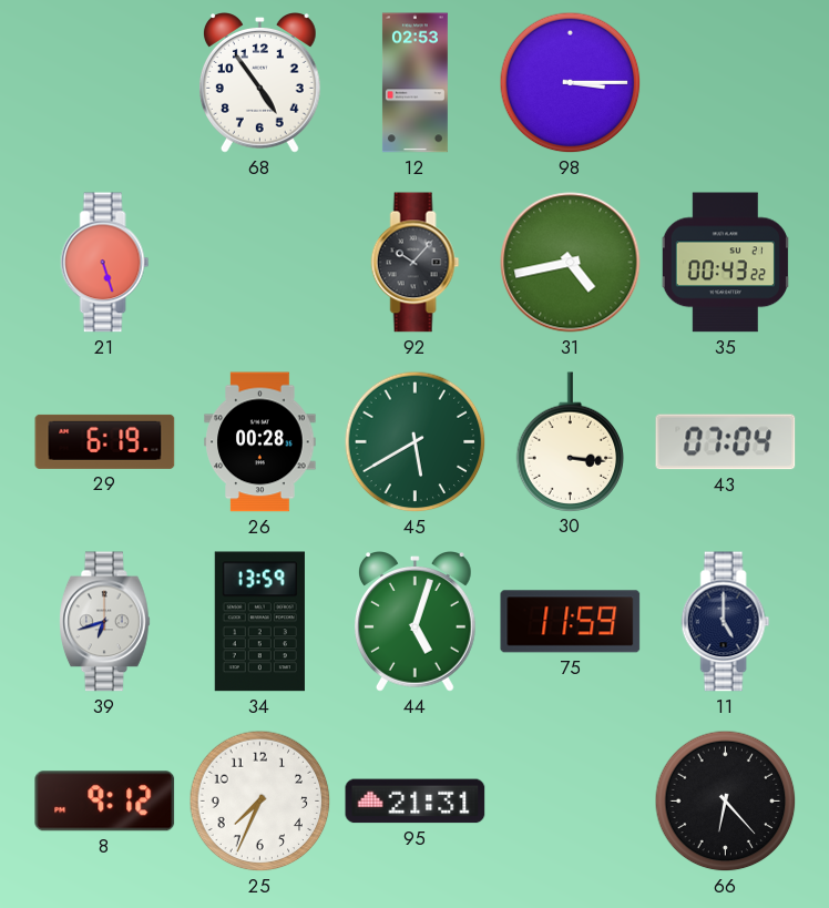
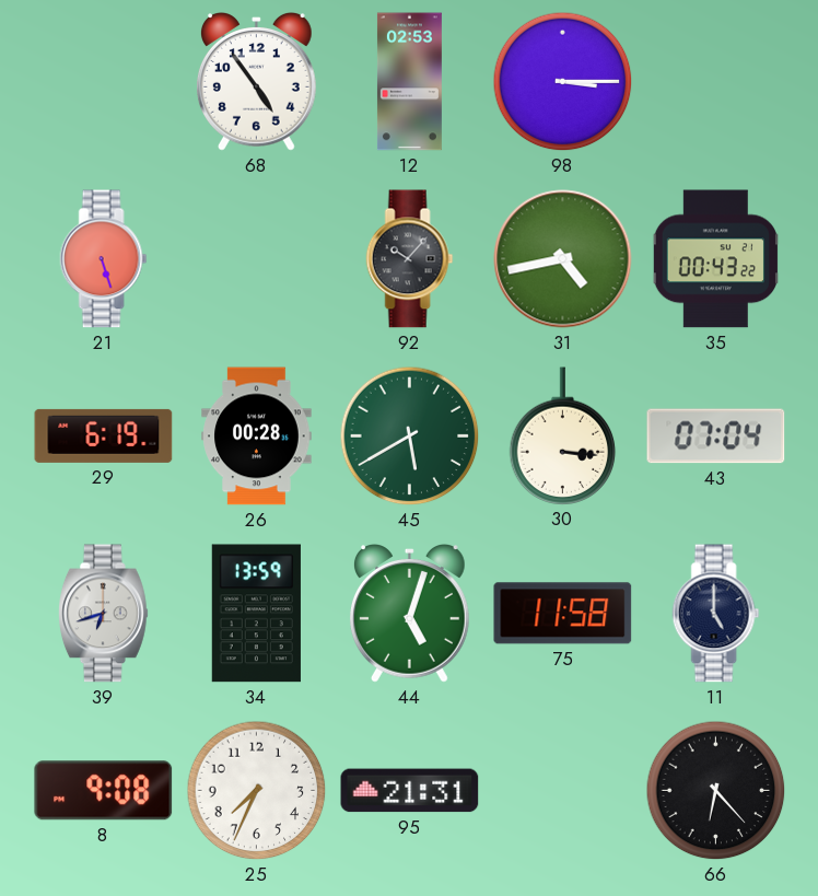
75: 11:59 -> 11:58 (563, 614)
8: 9:12 -> 9:08 (104, 791)
